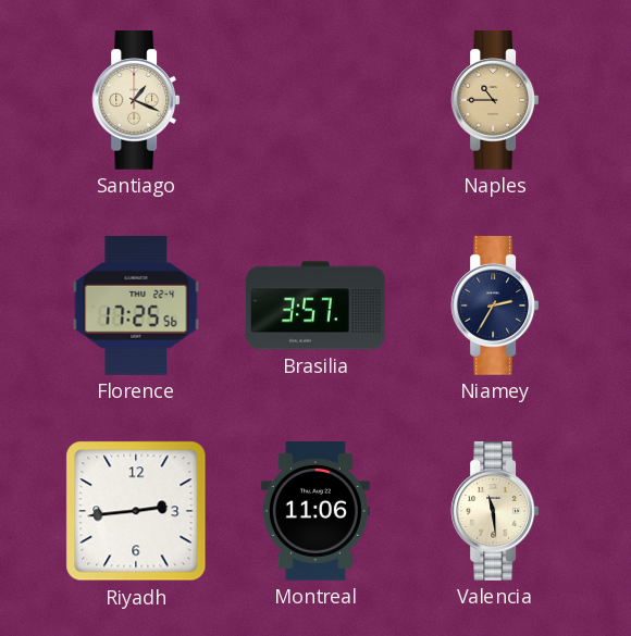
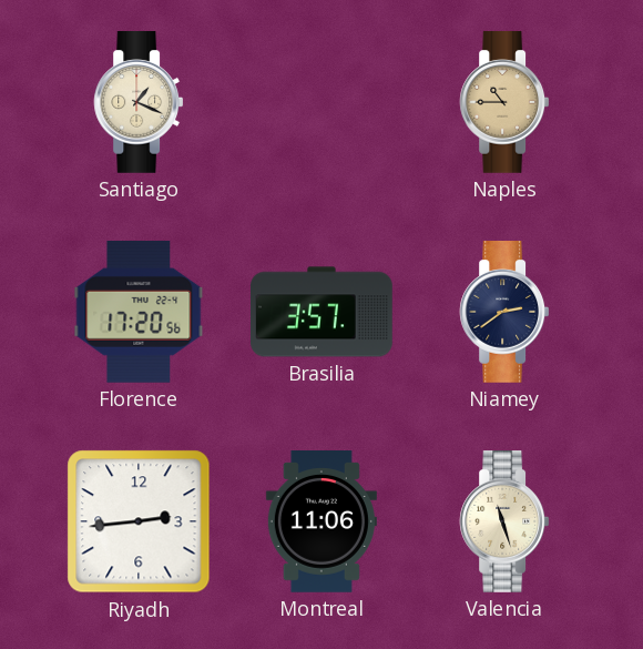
Florence: 17:25 -> 17:20 (139, 312)
Niamey: 2:35 -> 2:39 (504, 313)
Valencia: 11:29 -> 11:27 (504, 523)
